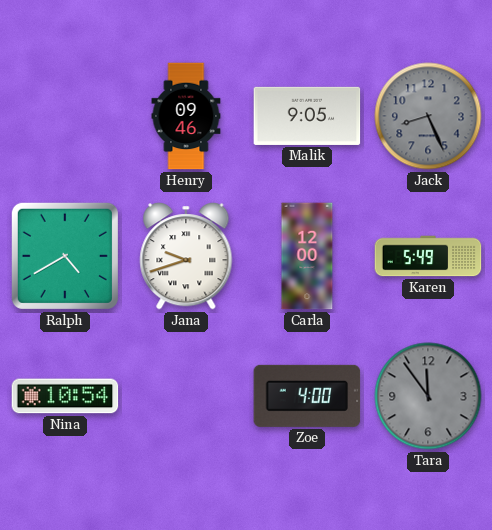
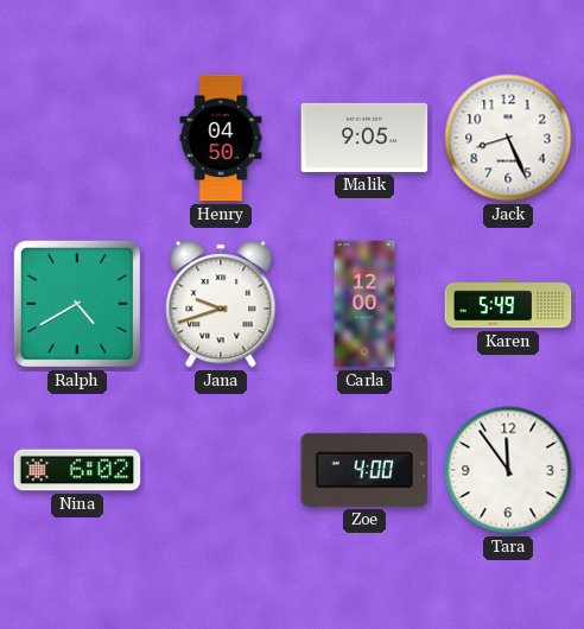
Henry: 09:46 -> 04:50 (221, 138)
Jack dial: grey -> white (508, 138)
Nina: 10:54 -> 6:02 (77, 470)
Tara dial: grey -> white (508, 470)
